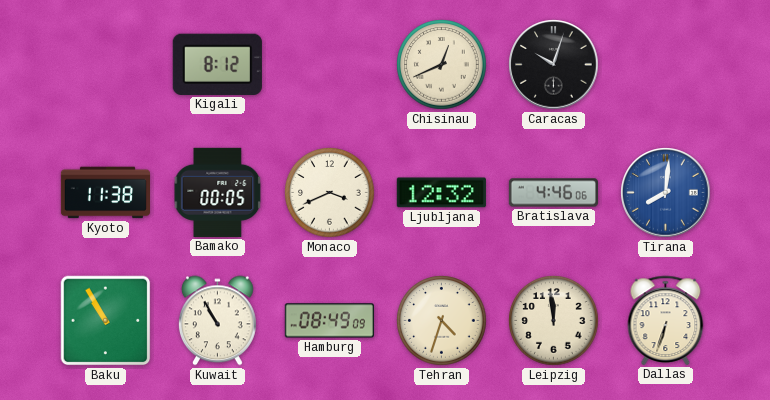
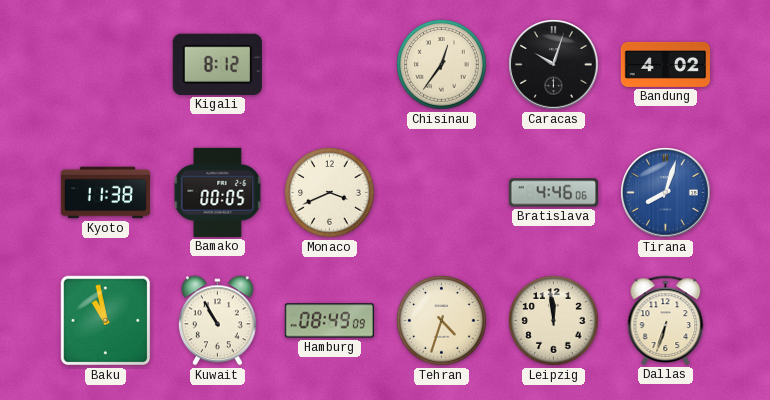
Chisinau: 12:41 -> 12:36 (442, 65)
Bandung: none -> 4:02 (665, 64)
Ljubljana: 12:32 -> none (441, 193)
Tirana: 8:01 -> 8:03 (666, 193)
Baku: 10:55 -> 10:58 (106, 321)
